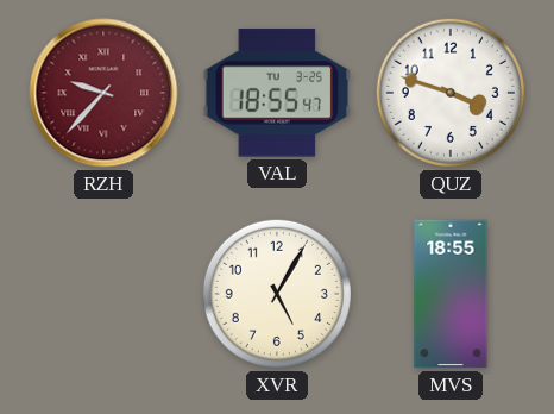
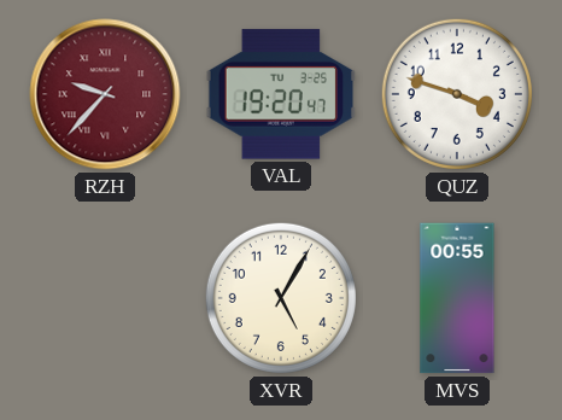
VAL: 18:55 -> 19:20 (281, 94)
MVS: 18:55 -> 00:55 (457, 298)
